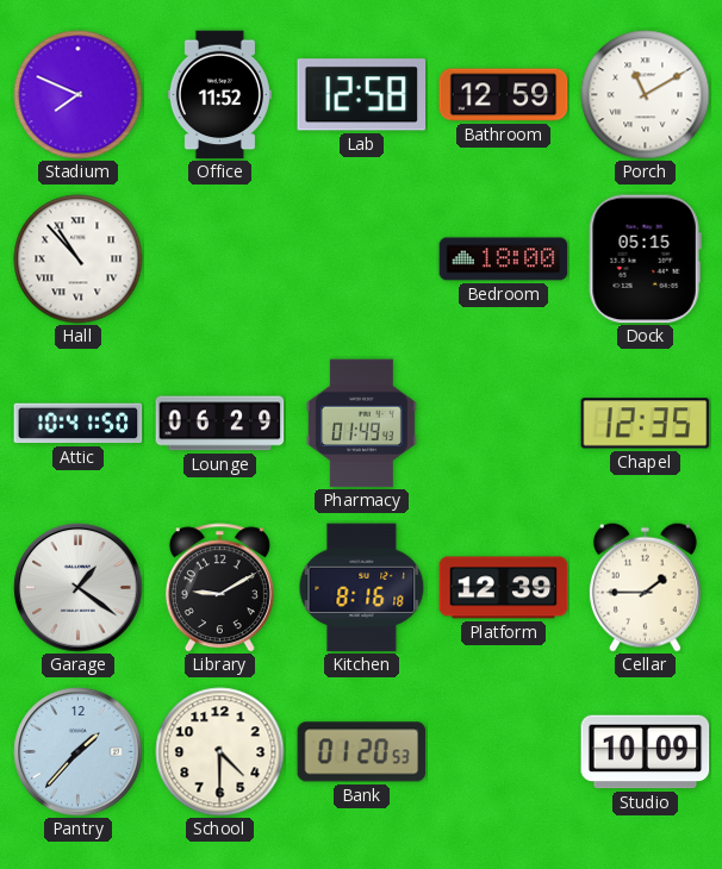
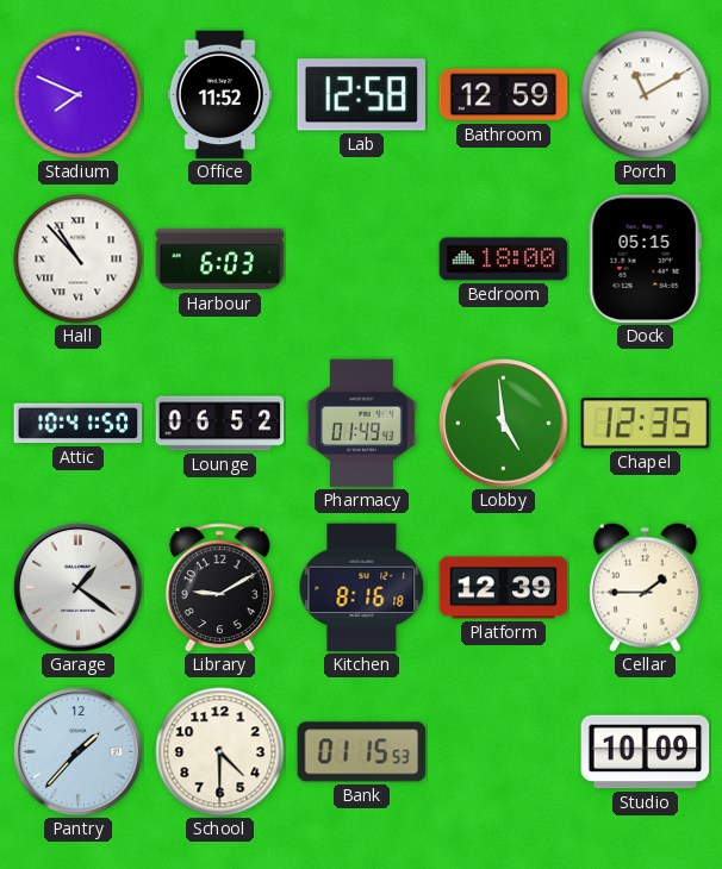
Harbour: none -> 6:03 (220, 260)
Lounge: 06:29 -> 06:52 (220, 424)
Lobby: none -> 4:59 (504, 424)
Bank: 01:20 -> 01:15 (362, 752)
